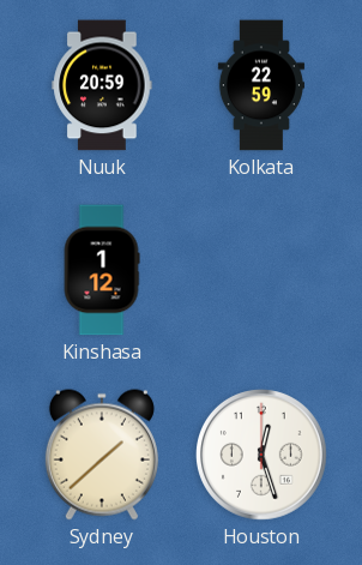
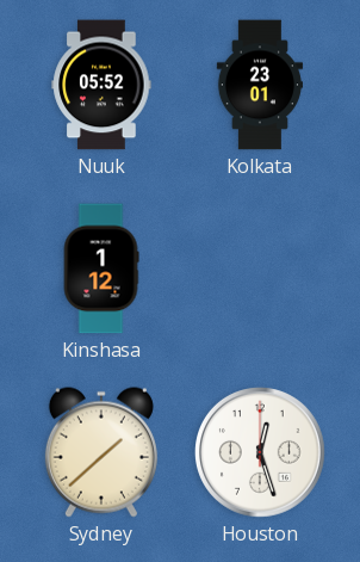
Nuuk: 20:59 -> 05:52 (101, 85)
Kolkata: 22:59 -> 23:01 (259, 85)
